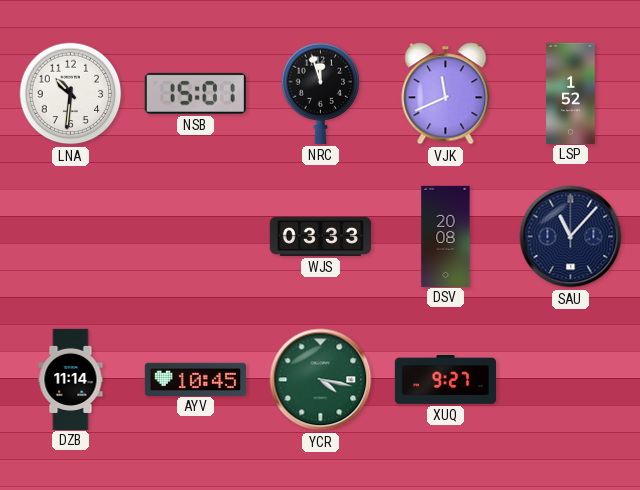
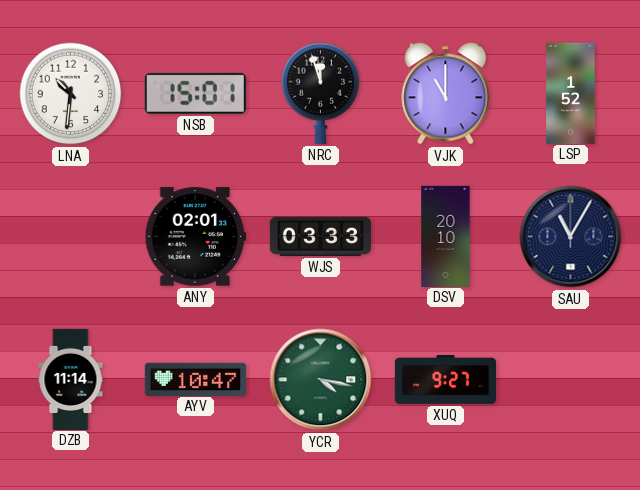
VJK: 11:41 -> 11:00 (446, 94)
ANY: none -> 02:01 (195, 237)
DSV: 20:08 -> 20:10 (446, 236)
SAU: 11:07 -> 11:05 (571, 237)
AYV: 10:45 -> 10:47 (195, 379)
